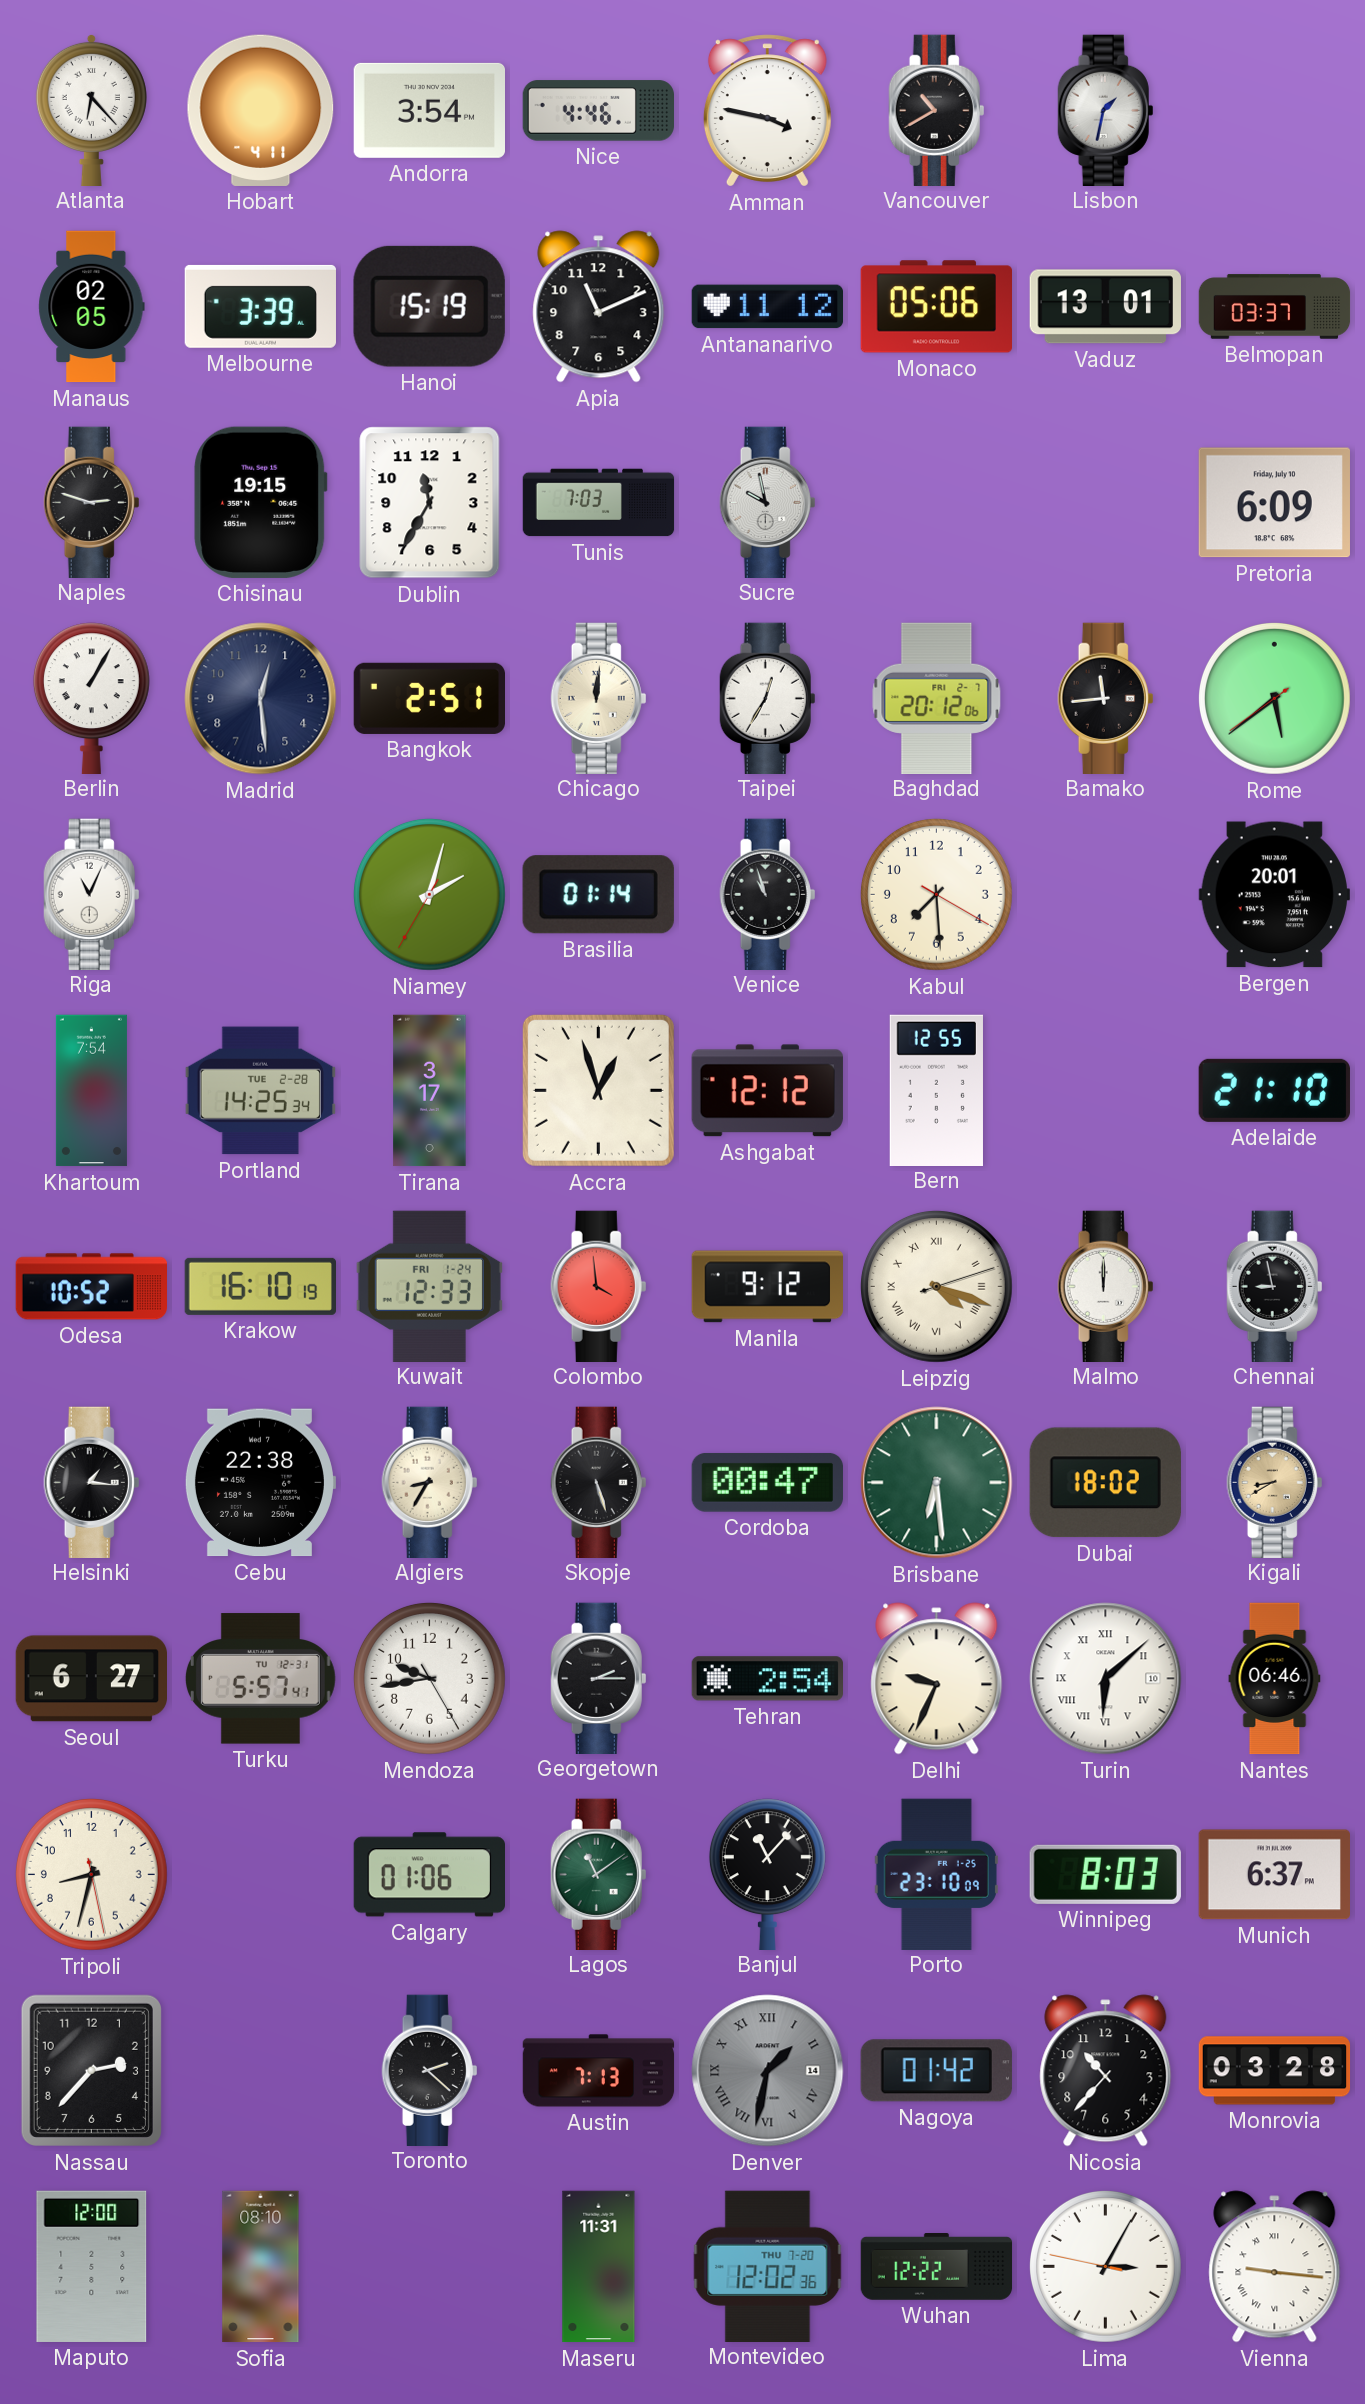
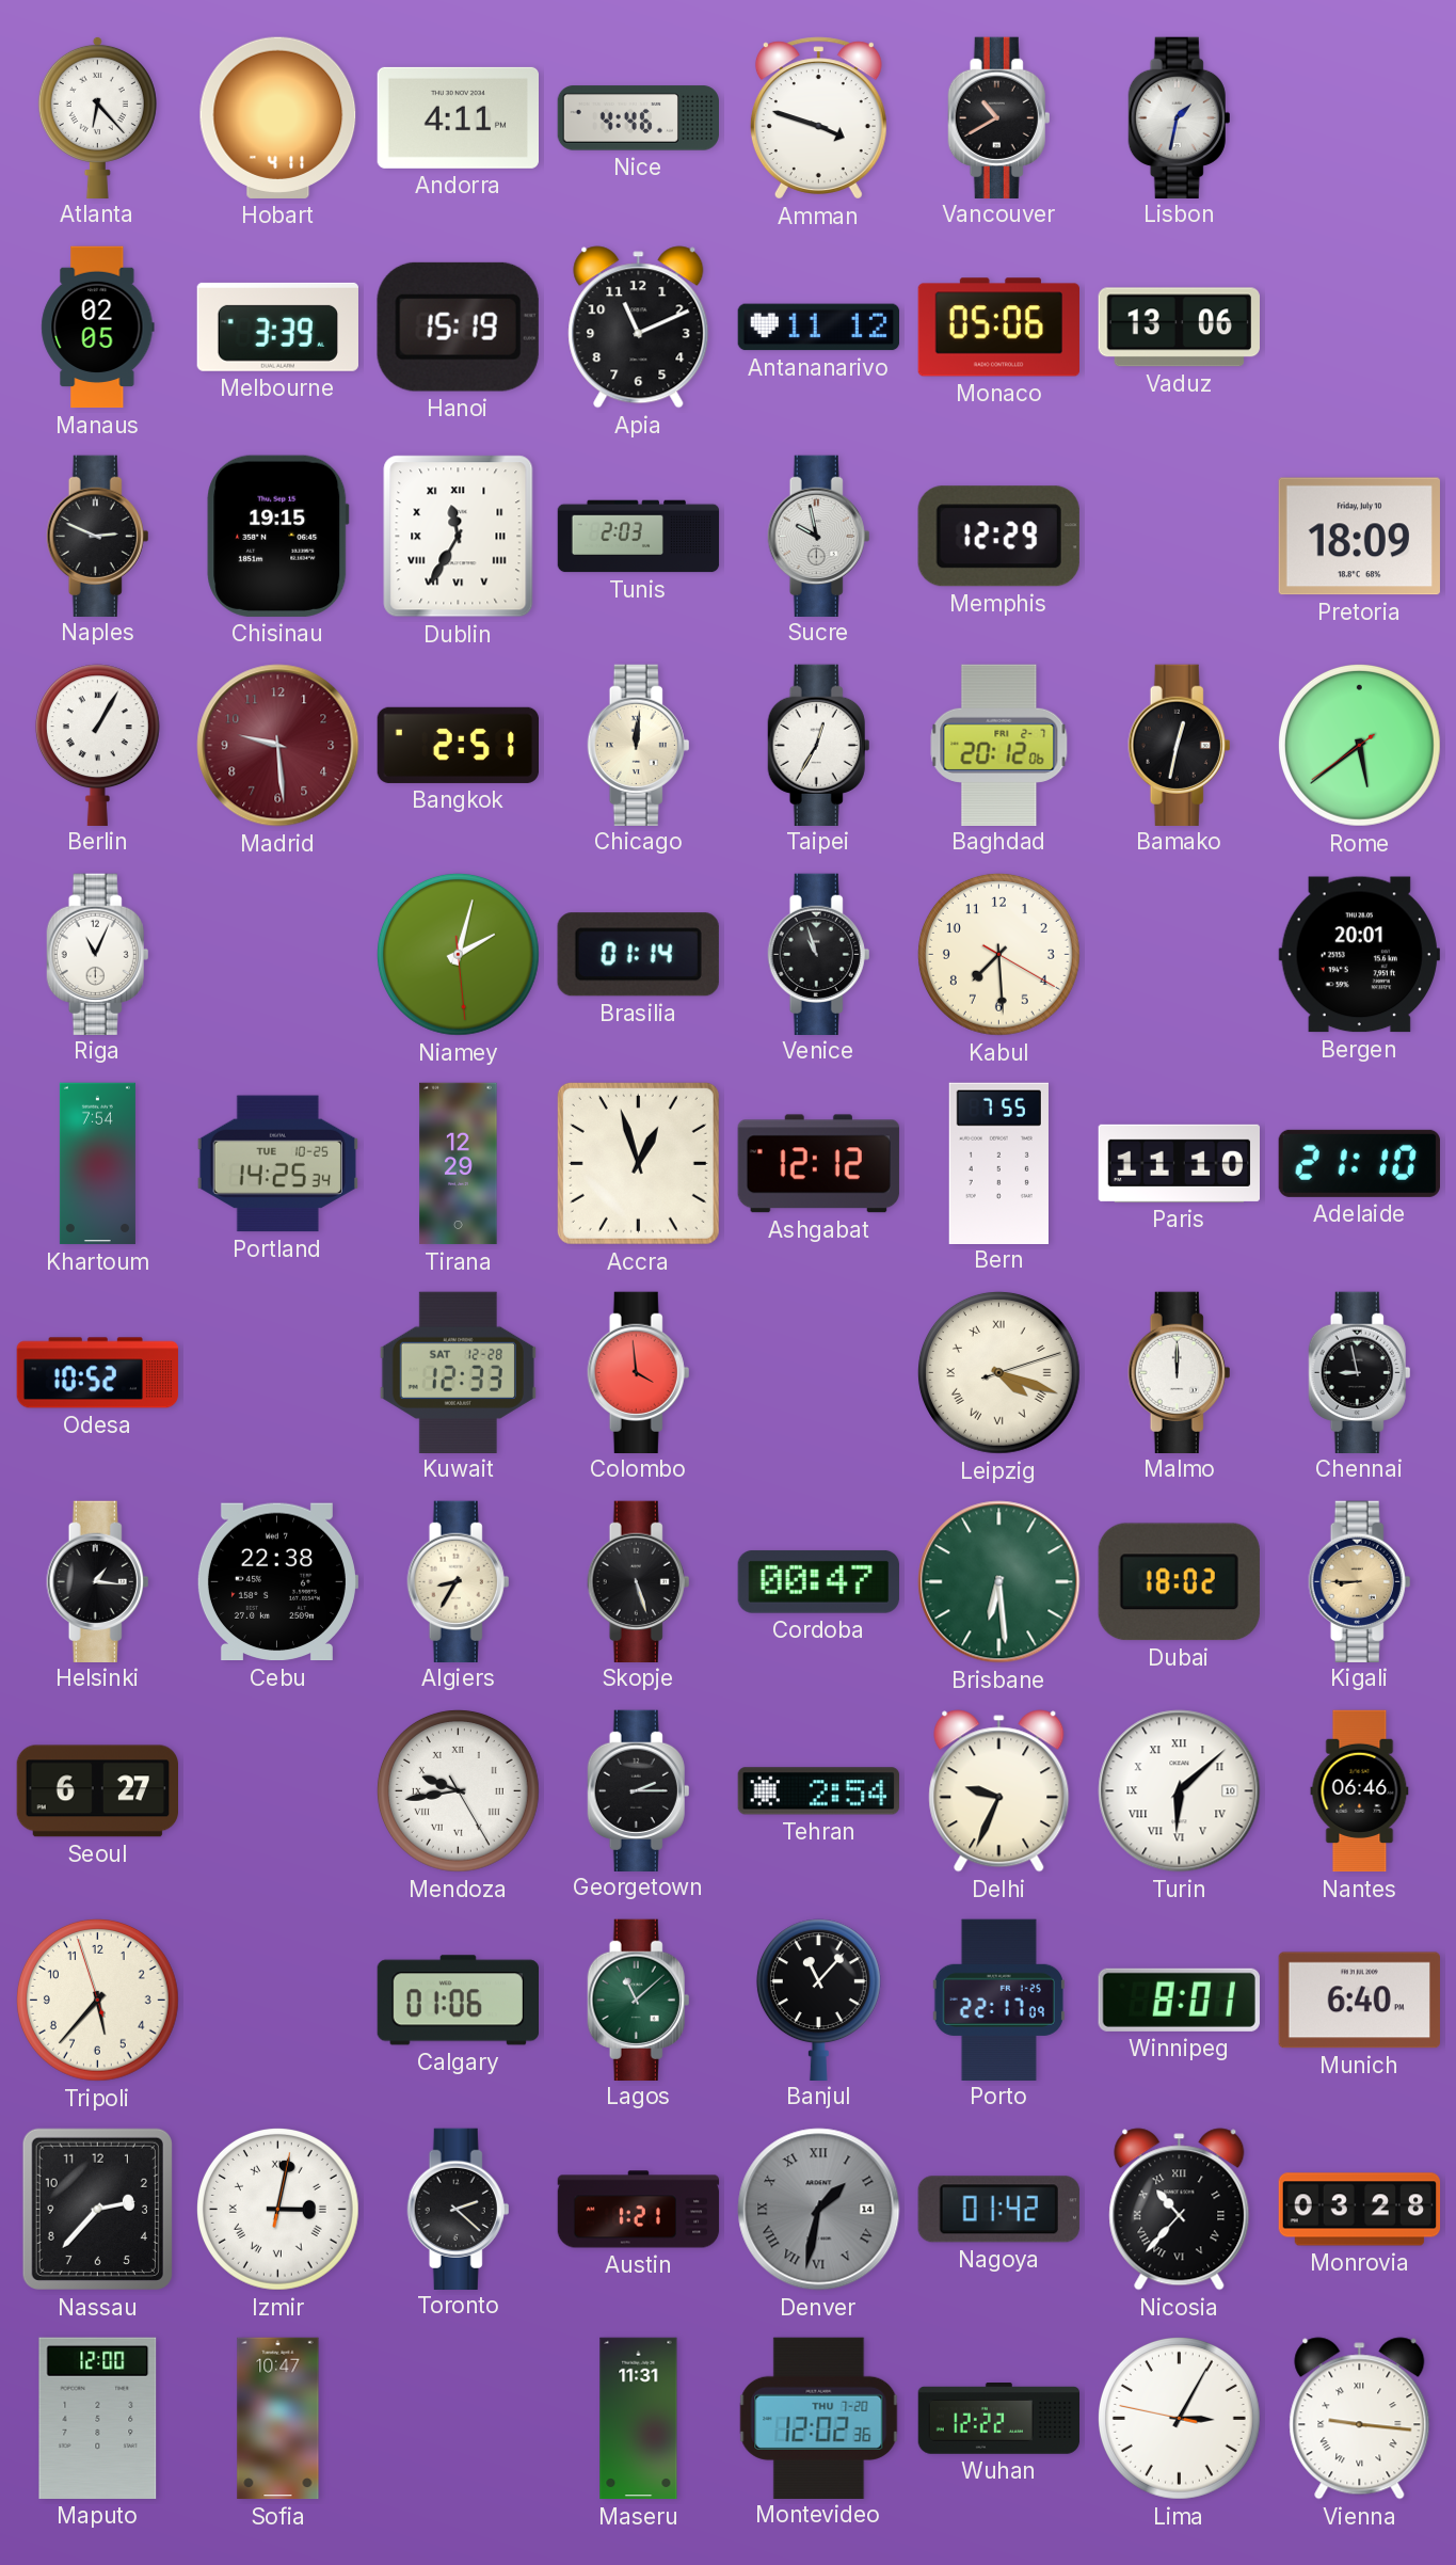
Andorra: 3:54 -> 4:11 (458, 117)
Amman: 3:47 -> 3:48 (818, 118)
Vaduz: 13:01 -> 13:06 (1179, 328)
Belmopan: 03:37 -> none (1275, 307)
Naples: 2:48 -> 2:49 (98, 536)
Dublin numerals: Arabic -> Roman (459, 537)
Tunis: 7:03 -> 2:03 (639, 537)
Memphis: none -> 12:29 (998, 537)
Pretoria: 6:09 -> 18:09 (1359, 537)
Madrid: 12:29 -> 9:29 (278, 746)
Madrid dial: navy -> burgundy (278, 746)
Bamako: 11:44 -> 12:32 (1180, 745)
Niamey: 2:02:35 -> 2:02:29 (458, 954)
Portland date: TUE 2-28 -> TUE 10-25 (277, 1164)
Tirana: 3:17 -> 12:29 (459, 1164)
Bern: 12:55 -> 7:55 (998, 1163)
Paris: none -> 11:10 (1180, 1163)
Krakow: 16:10 -> none (260, 1286)
Kuwait date: FRI 1-24 -> SAT 12-28 (458, 1372)
Manila: 9:12 -> none (768, 1287)
Kigali: 8:40 -> 8:45 (1360, 1581)
Turku: 5:57 -> none (260, 1679)
Mendoza numerals: Arabic -> Roman (458, 1790)
Tripoli: 8:32 -> 5:36 (97, 2000)
Lagos: 11:09 -> 11:08 (639, 2000)
Porto: 23:10 -> 22:17 (998, 2000)
Winnipeg: 8:03 -> 8:01 (1179, 2000)
Munich: 6:37 -> 6:40 (1359, 2001)
Izmir: none -> 3:02 (277, 2209)
Austin: 7:13 -> 1:21 (639, 2210)
Nicosia numerals: Arabic -> Roman (1180, 2210)
Sofia: 08:10 -> 10:47 (278, 2419)
